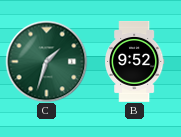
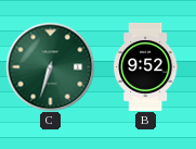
C: 1:33 -> 6:33 (50, 66)
